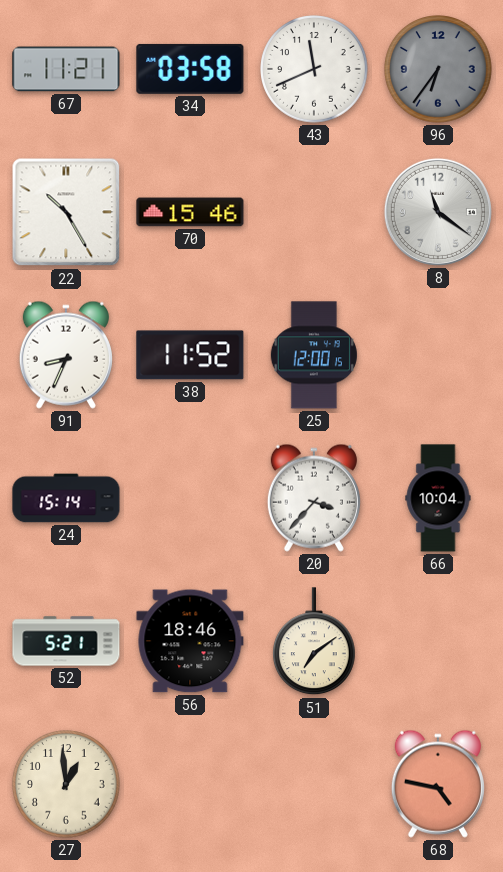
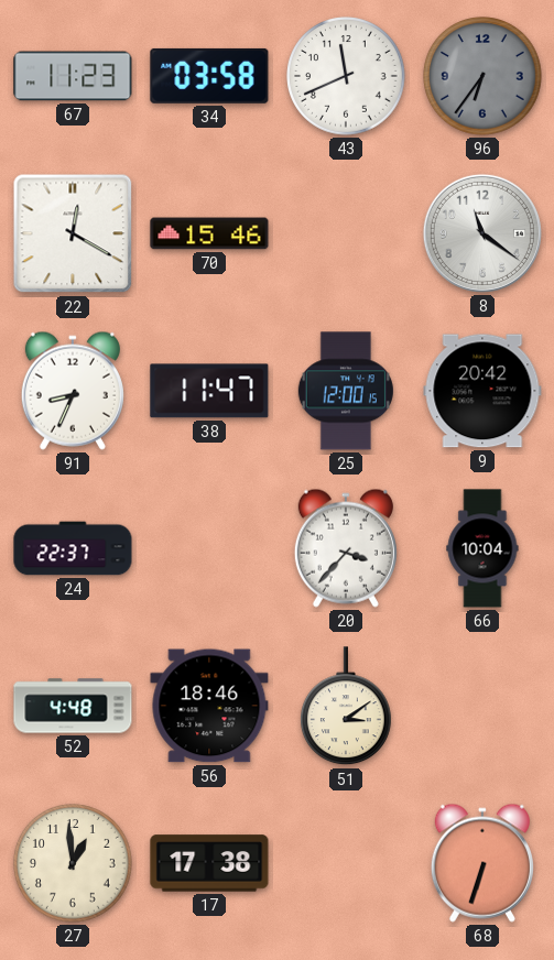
67: 11:21 -> 11:23 (73, 76)
22: 10:25 -> 12:20 (73, 233)
38: 11:52 -> 11:47 (209, 391)
9: none -> 20:42 (482, 391)
24: 15:14 -> 22:37 (73, 548)
52: 5:21 -> 4:48 (73, 706)
51: 7:09 -> 3:09 (347, 707)
17: none -> 17:38 (209, 863)
68: 4:47 -> 6:33 (482, 863)
